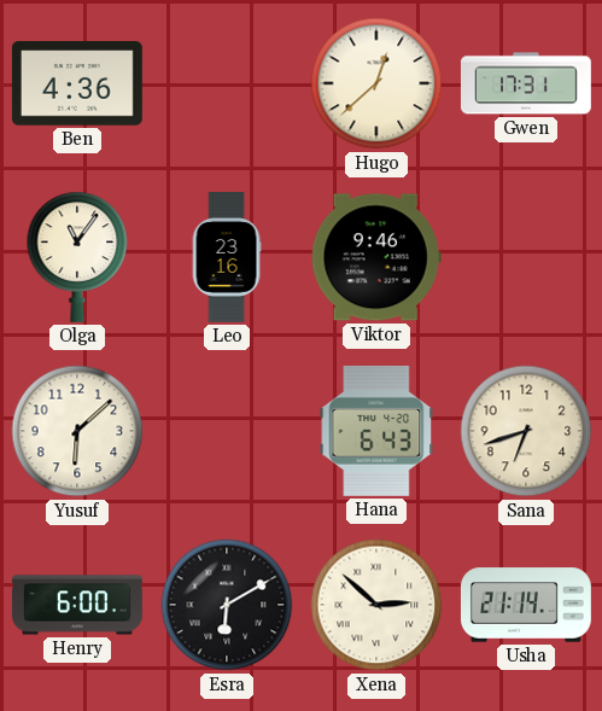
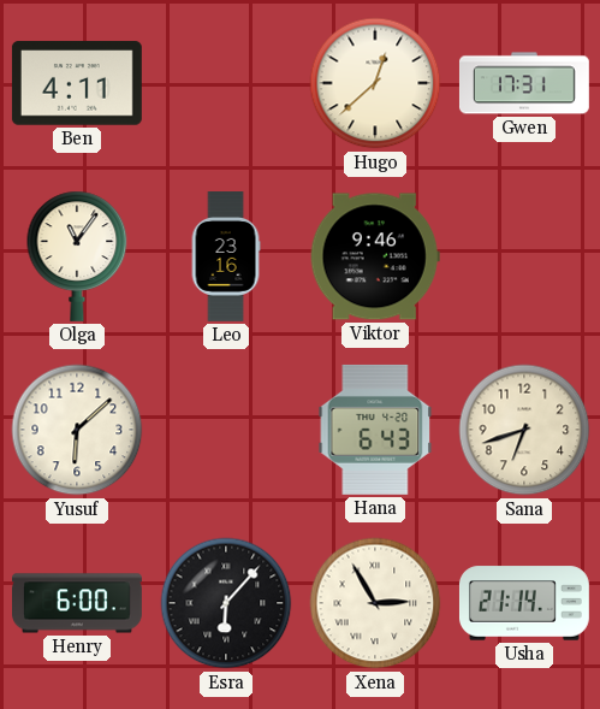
Ben: 4:36 -> 4:11 (77, 83)
Esra: 6:10 -> 6:07 (226, 603)
Xena: 2:52 -> 2:55 (375, 603)
